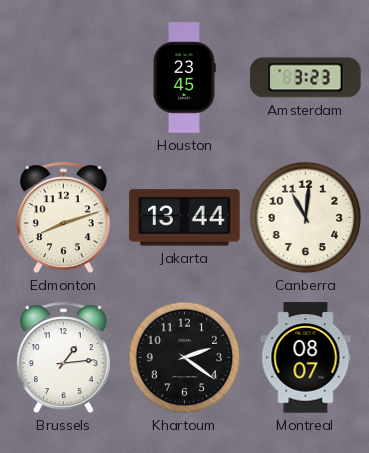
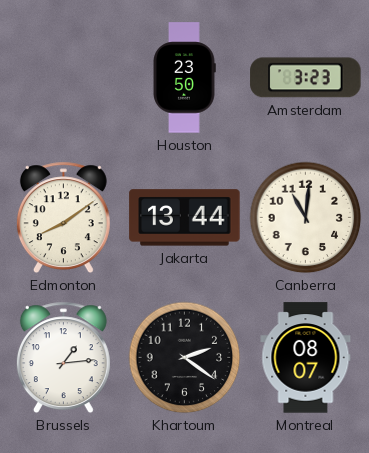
Houston: 23:45 -> 23:50 (184, 78)
Edmonton: 8:12 -> 8:09 (63, 218)
